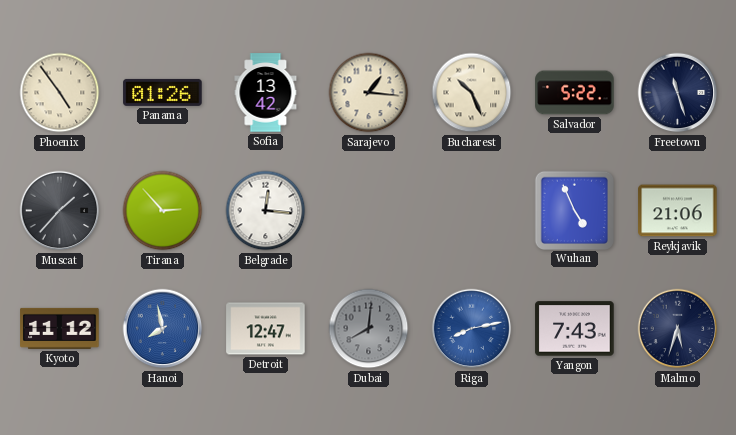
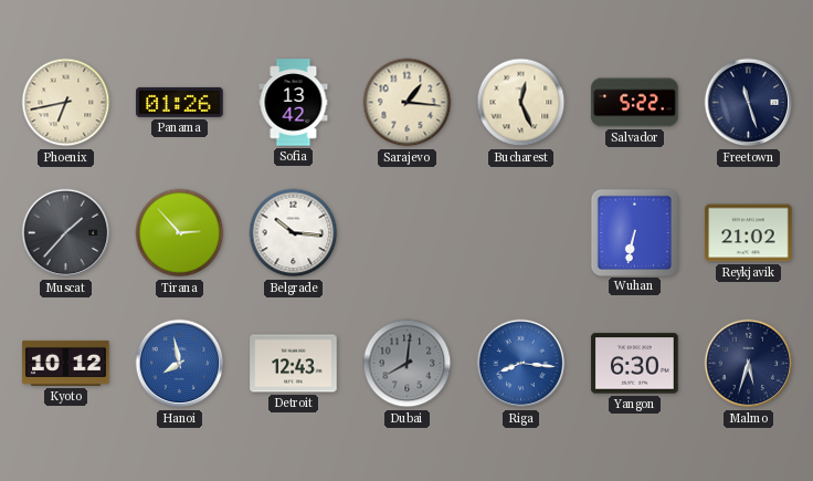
Phoenix: 4:54 -> 6:43 (66, 103)
Bucharest: 10:26 -> 12:26 (521, 103)
Belgrade: 12:16 -> 10:16 (294, 233)
Wuhan: 4:56 -> 6:32 (634, 232)
Reykjavik: 21:06 -> 21:02 (749, 233)
Kyoto: 11:12 -> 10:12 (66, 363)
Detroit: 12:47 -> 12:43 (294, 364)
Riga: 8:13 -> 8:16 (521, 364)
Yangon: 7:43 -> 6:30 (635, 364)
